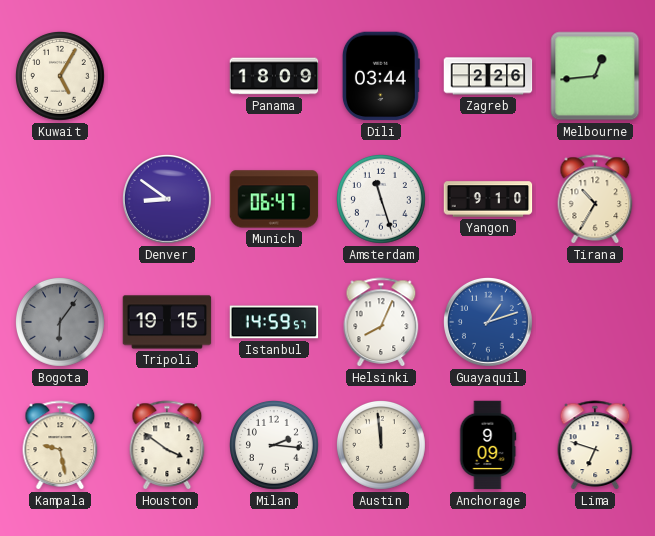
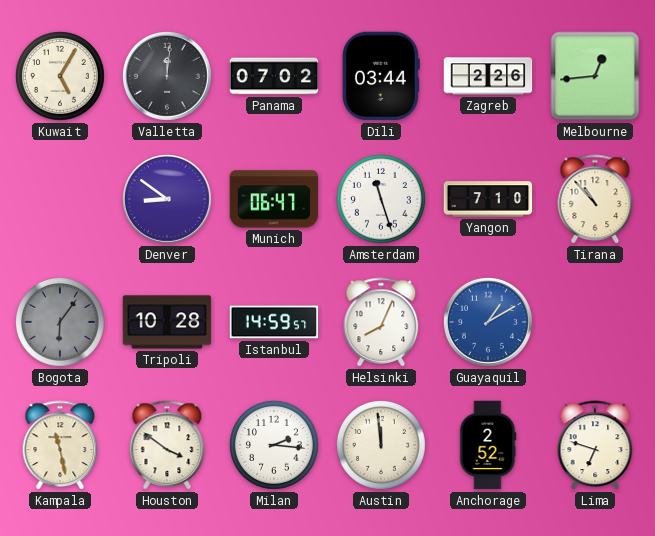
Valletta: none -> 12:01 (168, 77)
Panama: 18:09 -> 07:02 (274, 76)
Yangon: 9:10 -> 7:10 (488, 199)
Tirana: 10:35 -> 10:53 (595, 199)
Tripoli: 19:15 -> 10:28 (167, 322)
Guayaquil: 1:12 -> 1:10 (489, 323)
Kampala: 9:28 -> 11:28 (60, 445)
Anchorage: 9:09 -> 2:52 (488, 445)
